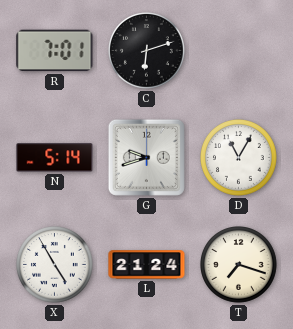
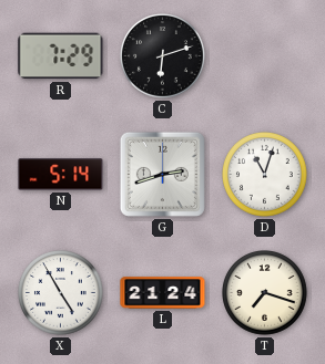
R: 7:01 -> 7:29 (61, 56)
G: 9:42 -> 2:42 (162, 174)
D: 11:05 -> 11:03 (265, 175)
